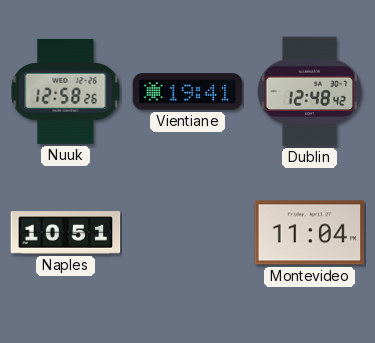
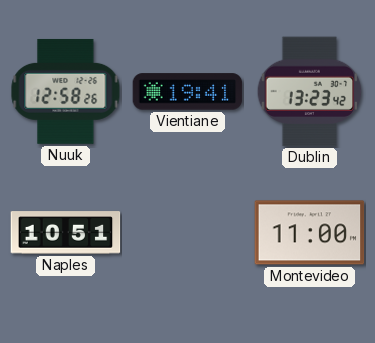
Dublin: 12:48 -> 13:23 (310, 92)
Montevideo: 11:04 -> 11:00 (310, 233)
